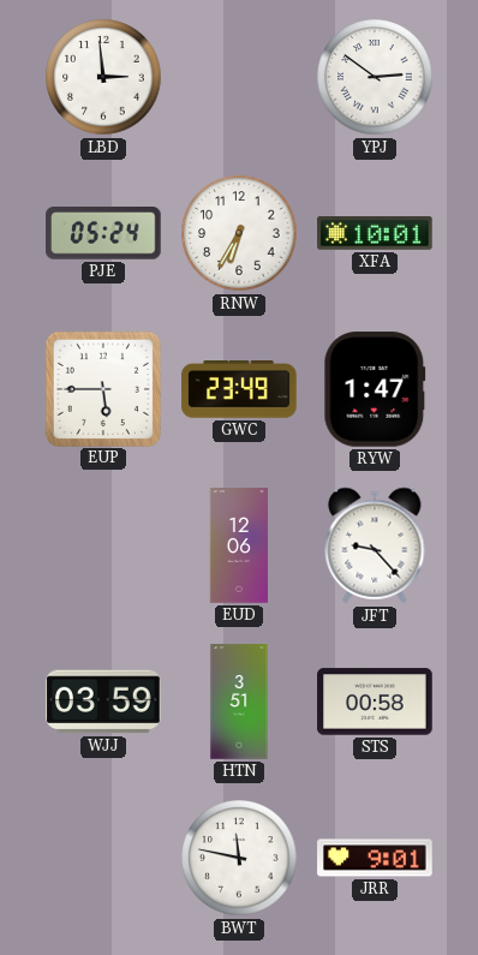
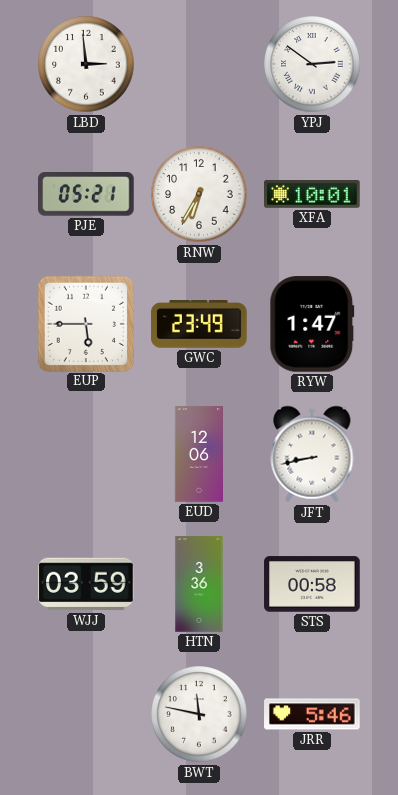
PJE: 05:24 -> 05:21 (87, 195)
JFT: 9:23 -> 8:43 (312, 454)
HTN: 3:51 -> 3:36 (199, 584)
JRR: 9:01 -> 5:46 (312, 714)
